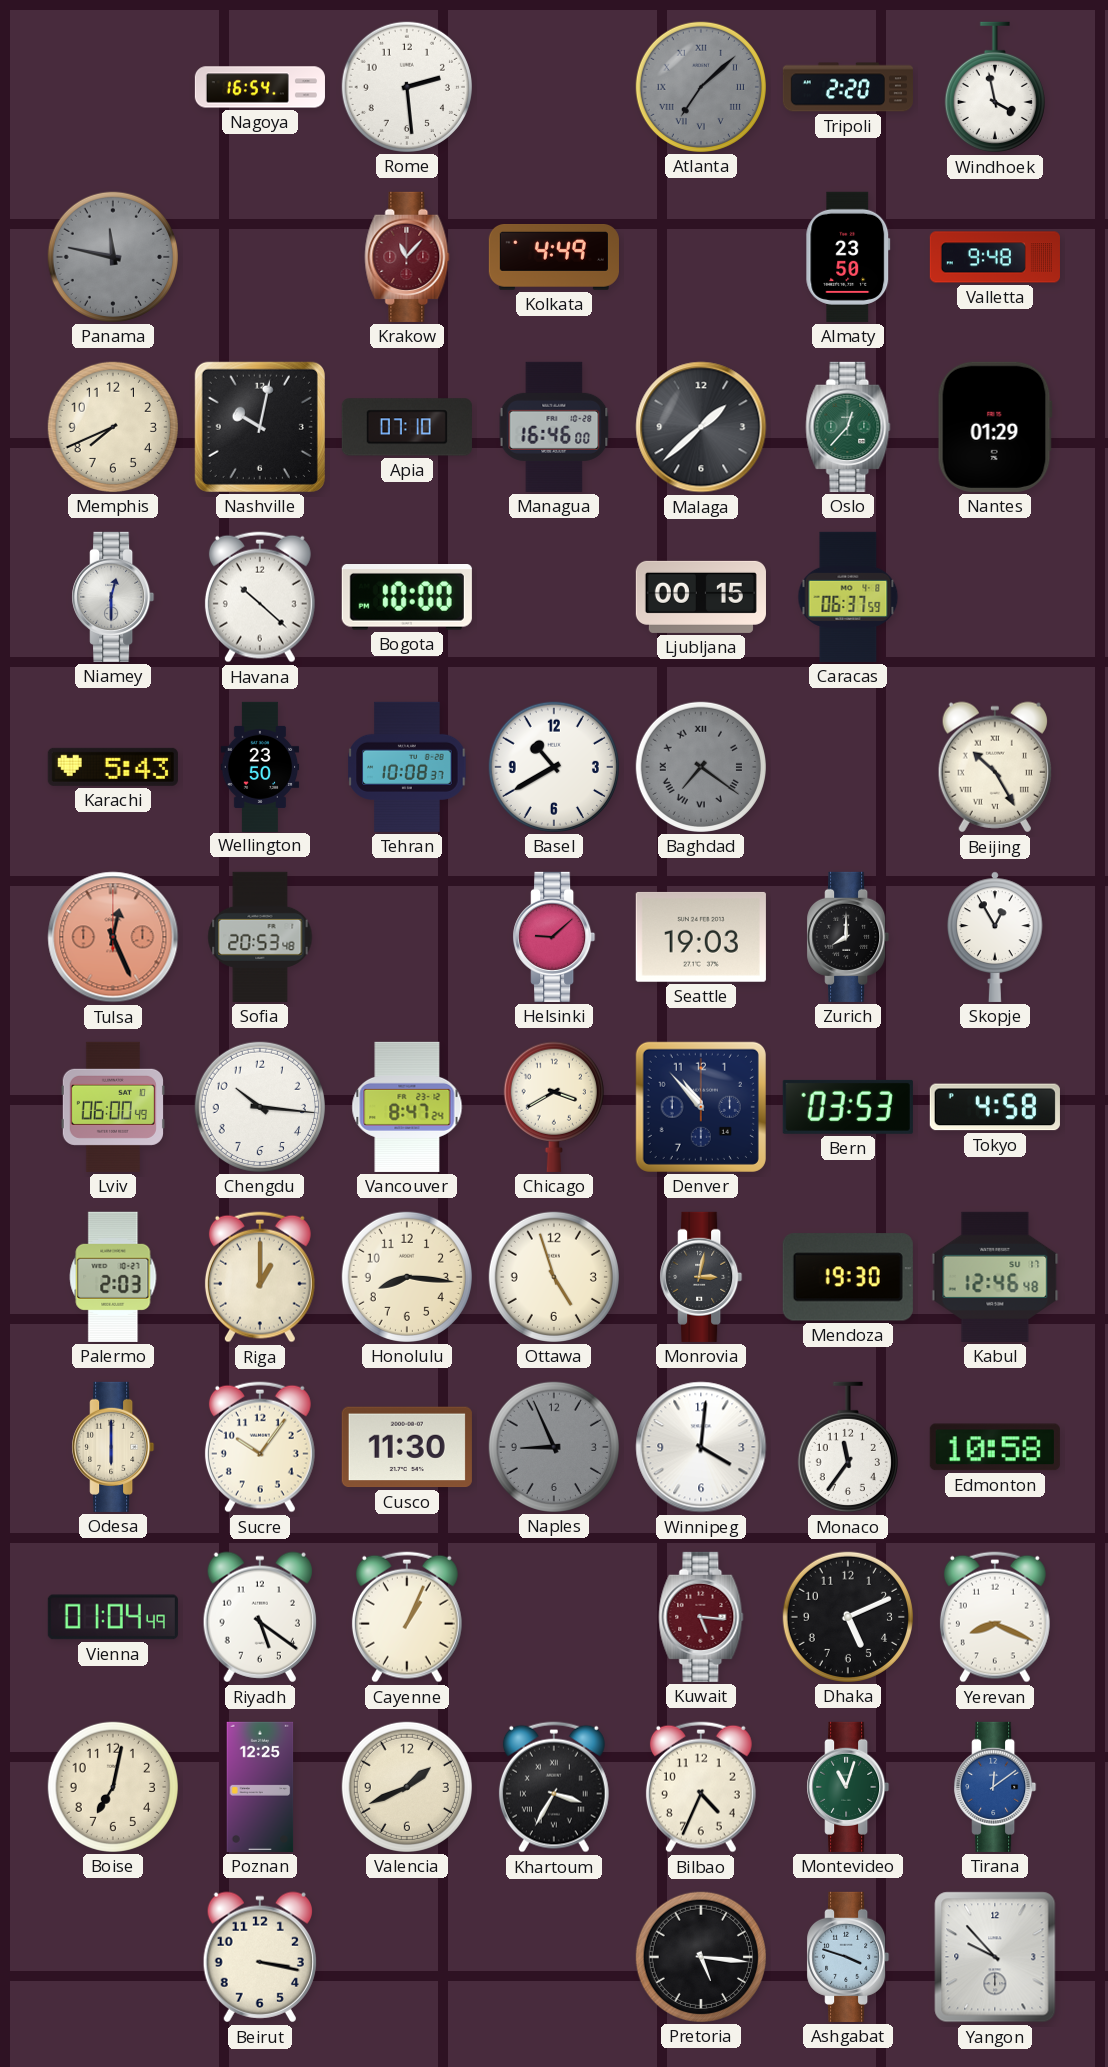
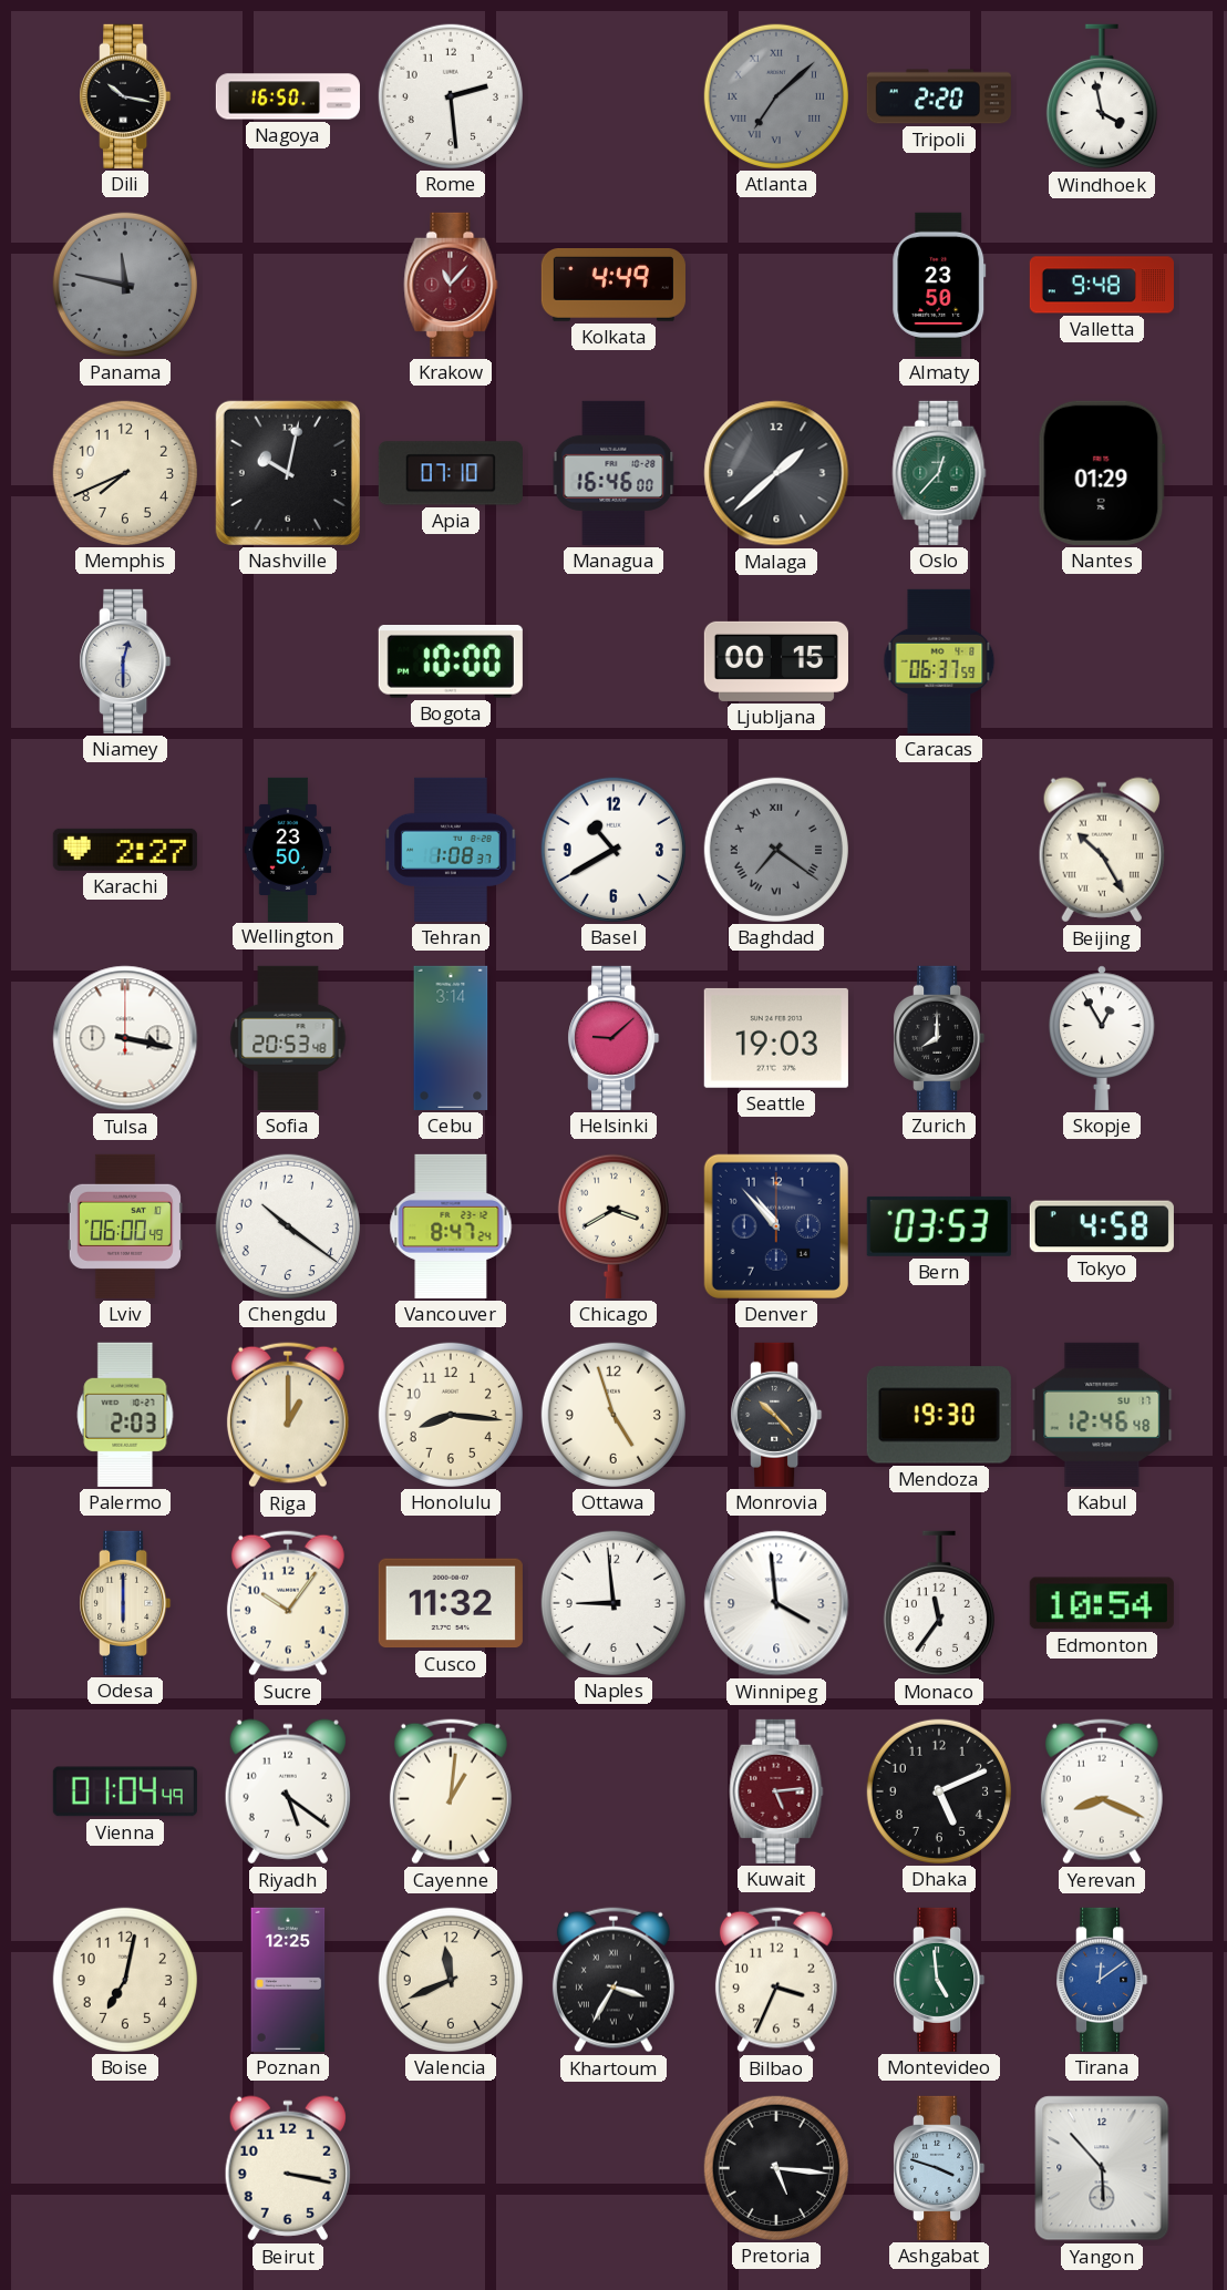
Dili: none -> 10:17 (125, 96)
Nagoya: 16:54 -> 16:50 (287, 96)
Havana: 10:22 -> none (260, 597)
Karachi: 5:43 -> 2:27 (125, 850)
Tehran: 10:08 -> 1:08 (451, 850)
Tulsa: 12:26 -> 3:17 (125, 1038)
Tulsa dial: salmon -> white (125, 1038)
Cebu: none -> 3:14 (451, 1038)
Chengdu: 10:16 -> 10:21 (288, 1226)
Monrovia: 3:02 -> 10:23 (776, 1415)
Cusco: 11:30 -> 11:32 (451, 1603)
Naples: 8:56 -> 8:59 (613, 1603)
Naples dial: grey -> white (613, 1603)
Winnipeg: 4:01 -> 3:59 (776, 1603)
Edmonton: 10:58 -> 10:54 (1102, 1603)
Cayenne: 1:04 -> 1:01 (451, 1791)
Kuwait: 5:16 -> 5:14 (776, 1791)
Valencia: 1:41 -> 11:41 (451, 1980)
Bilbao: 4:34 -> 3:34 (776, 1980)
Montevideo: 11:03 -> 4:59 (939, 1980)
Yangon: 9:53 -> 5:53 (1102, 2168)
